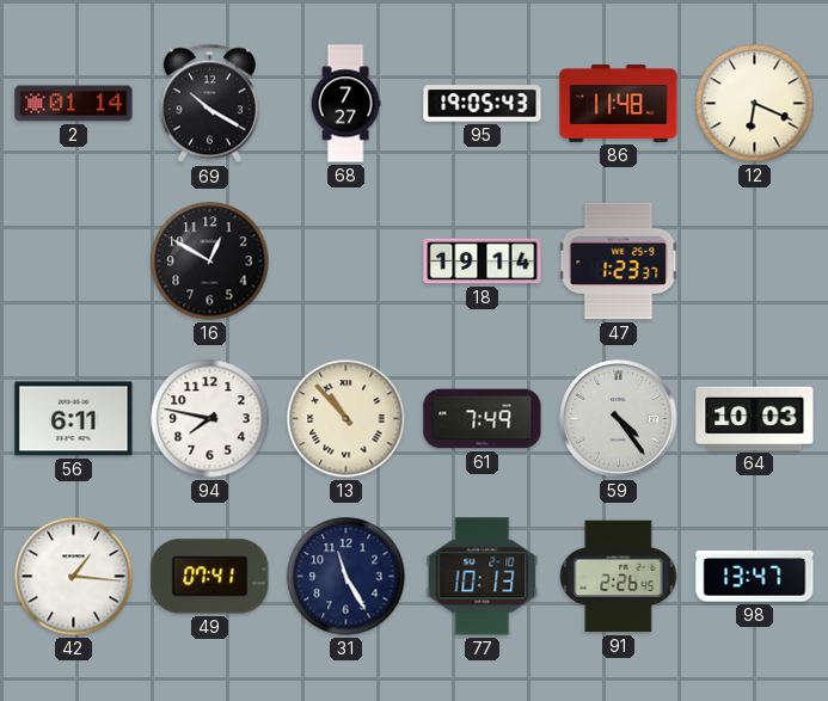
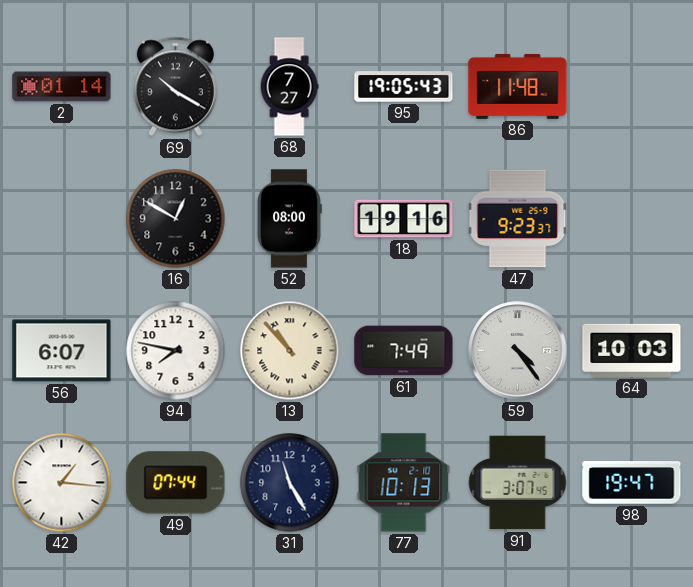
12: 6:19 -> none (755, 104)
52: none -> 08:00 (290, 219)
18: 19:14 -> 19:16 (404, 219)
47: 1:23 -> 9:23 (518, 219)
56: 6:11 -> 6:07 (62, 351)
49: 07:41 -> 07:44 (176, 483)
91: 2:26 -> 3:07 (518, 483)
98: 13:47 -> 19:47 (632, 483)
